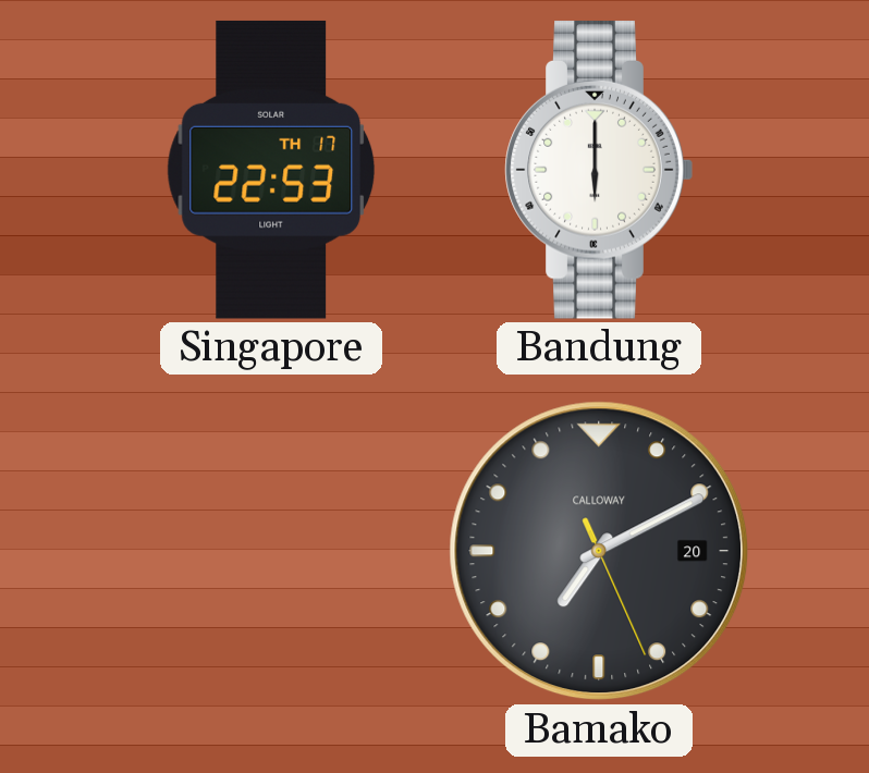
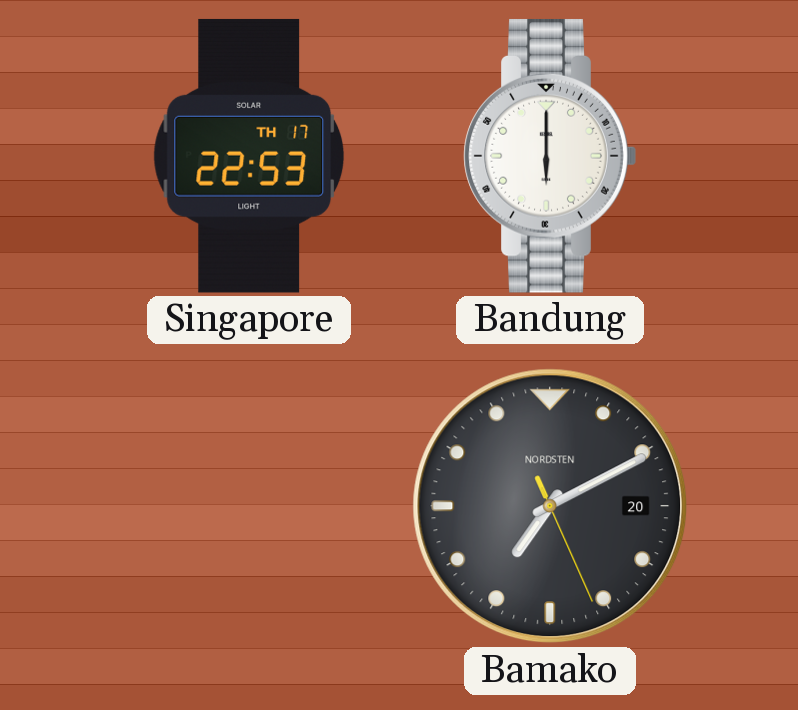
Bamako brand: CALLOWAY -> NORDSTEN (550, 506)
